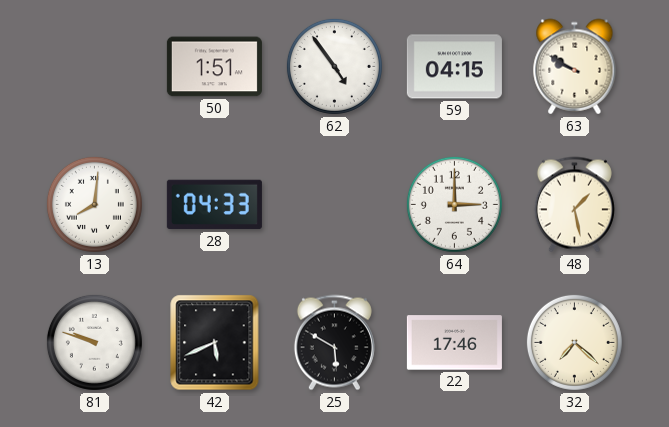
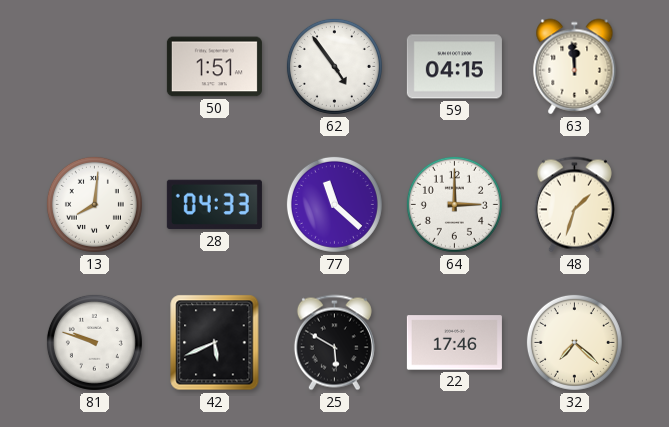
63: 9:50 -> 11:59 (575, 67)
77: none -> 11:22 (334, 204)
48: 1:28 -> 1:33 (574, 205)
